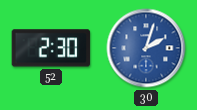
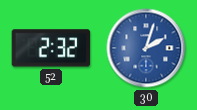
52: 2:30 -> 2:32 (51, 48)
